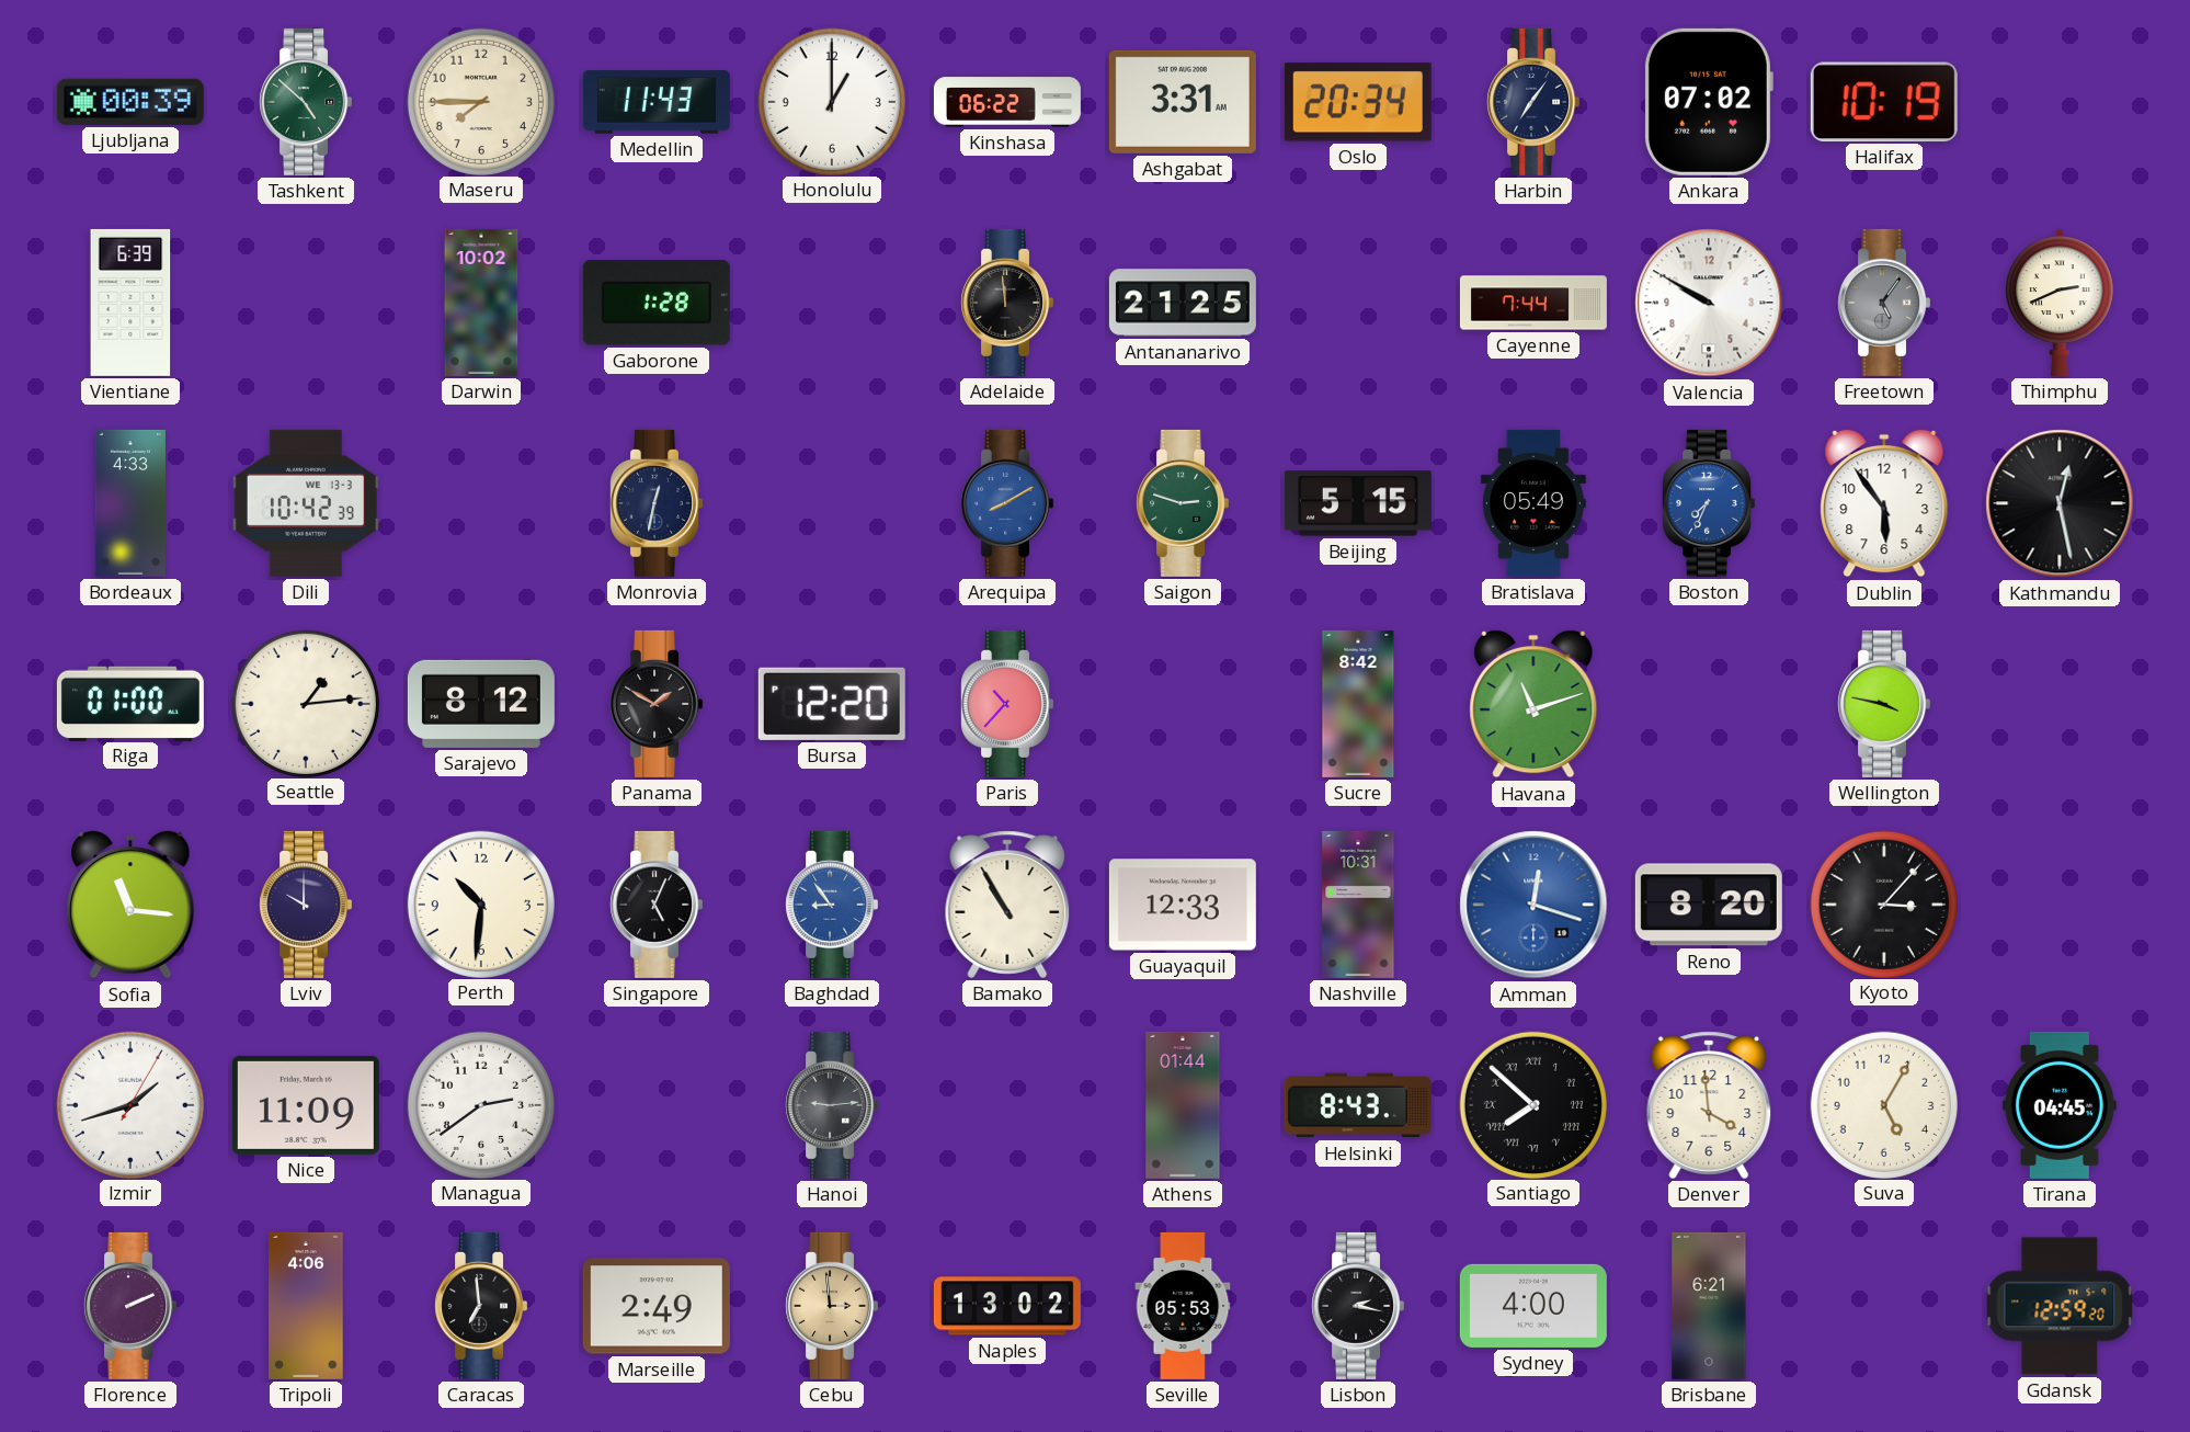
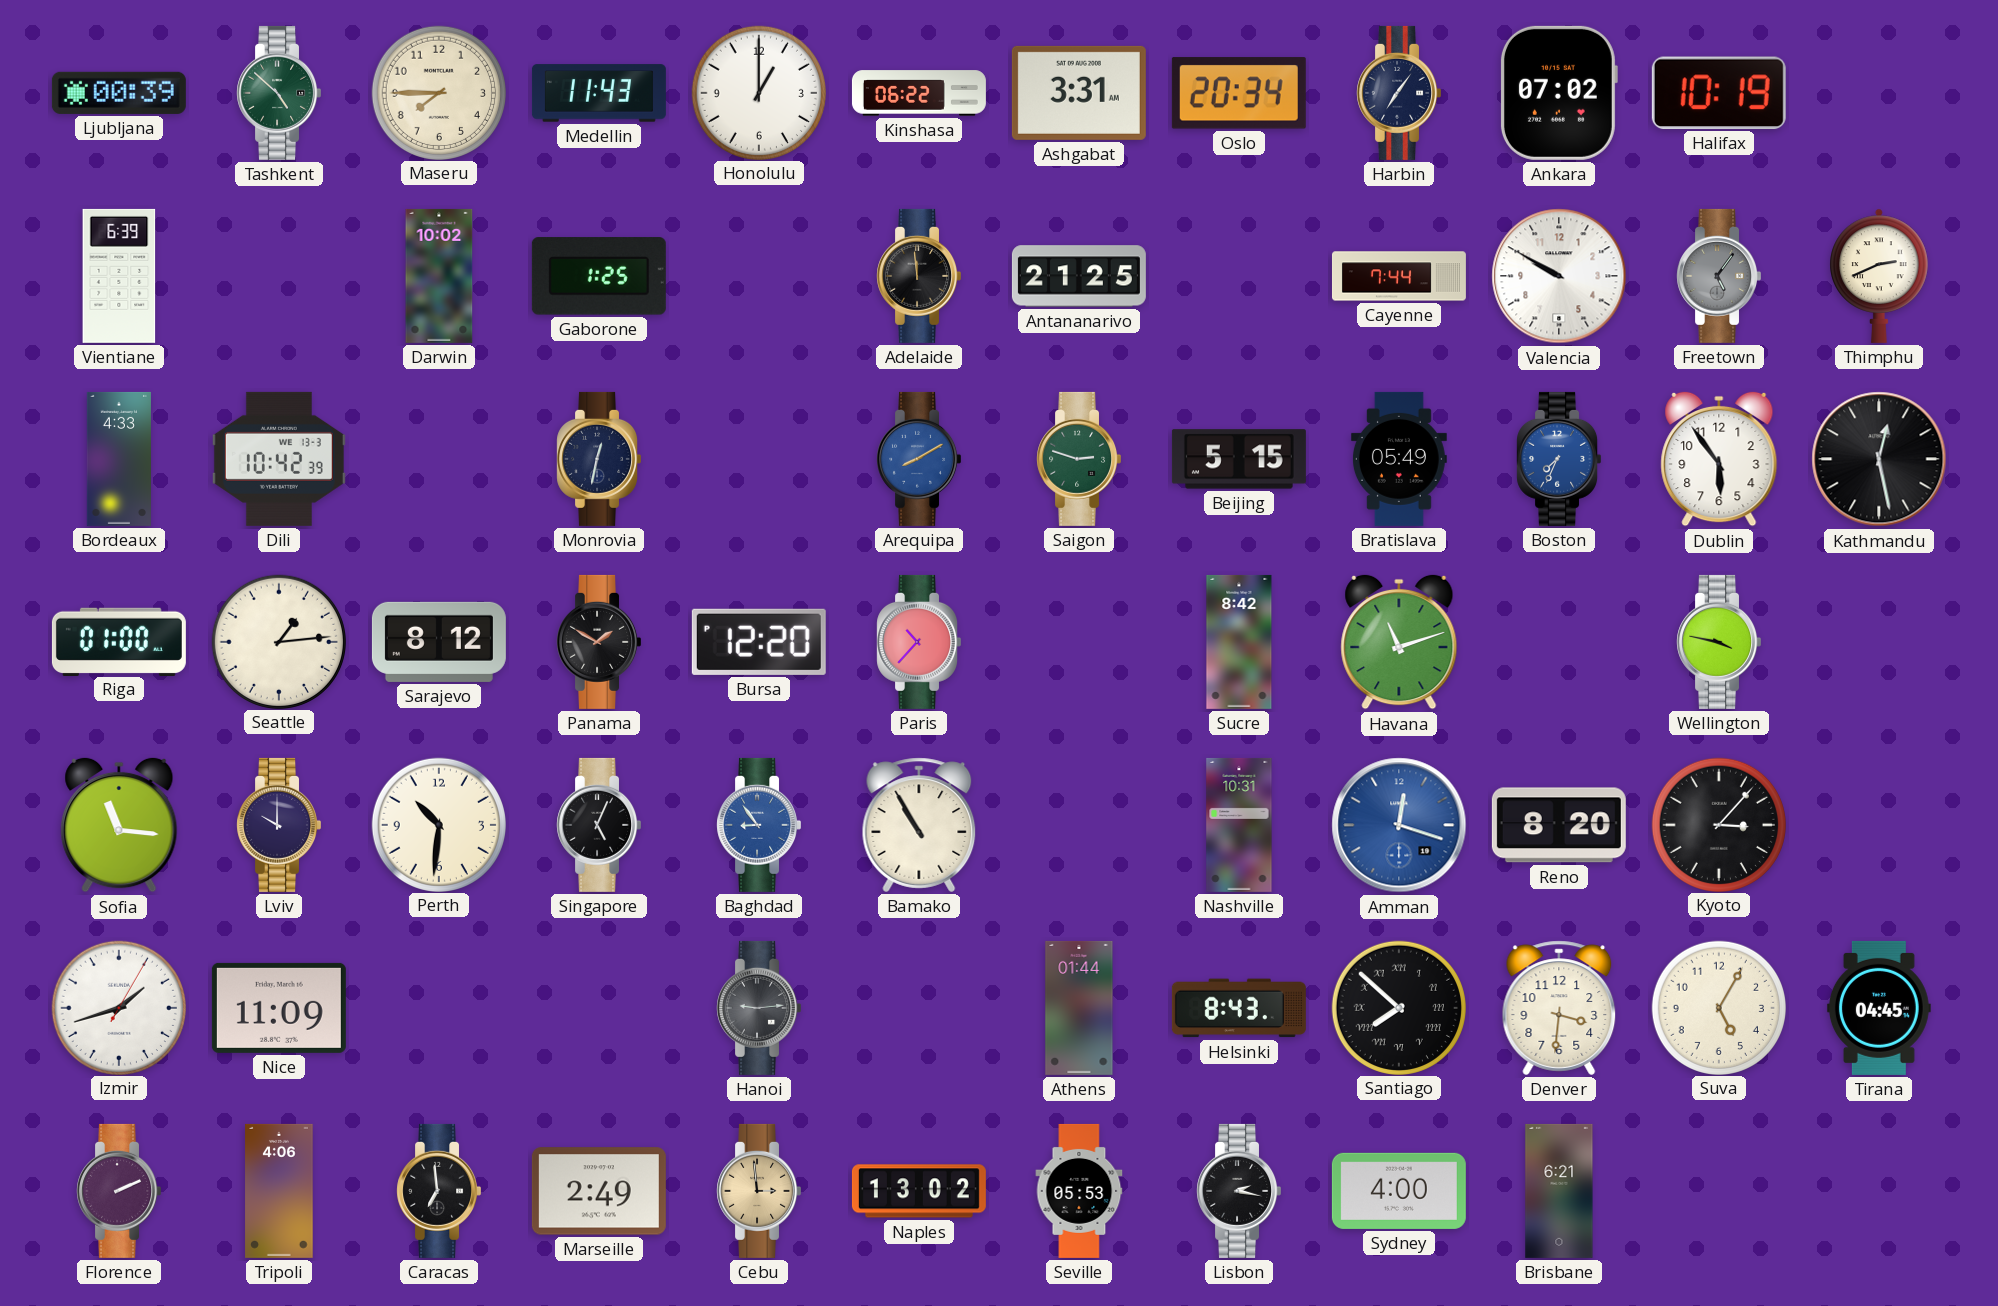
Gaborone: 1:28 -> 1:25 (599, 276)
Guayaquil: 12:33 -> none (1183, 905)
Managua: 2:39 -> none (480, 1104)
Denver: 3:59 -> 3:31 (1559, 1008)
Gdansk: 12:59 -> none (2060, 1306)
